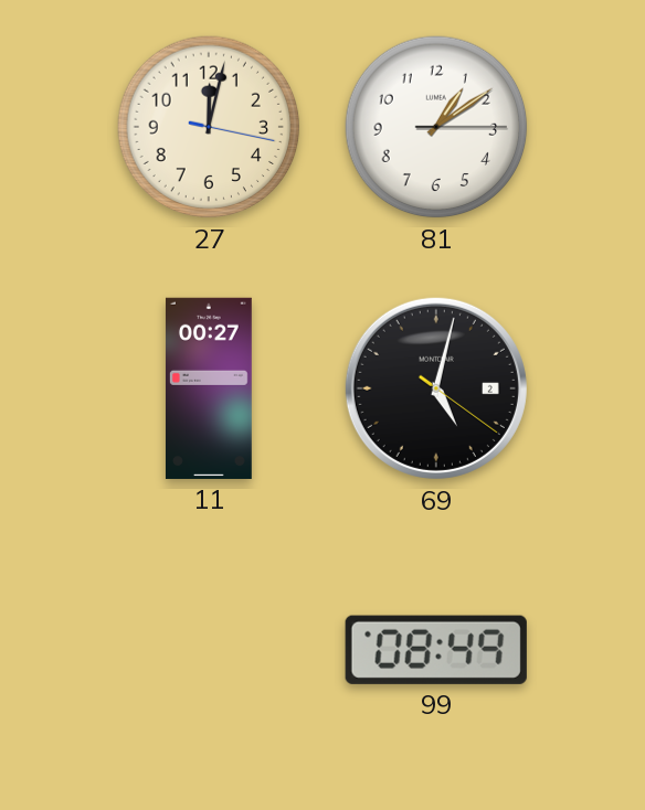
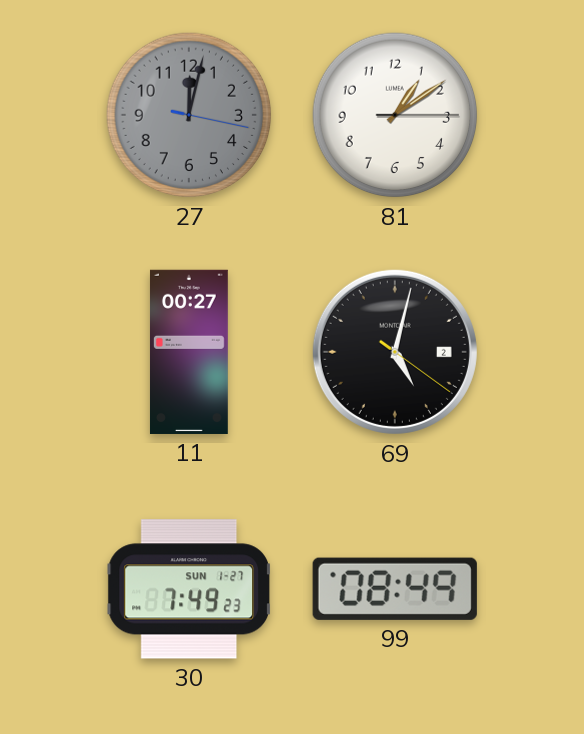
27 dial: cream -> grey (189, 115)
30: none -> 7:49 (188, 589)
